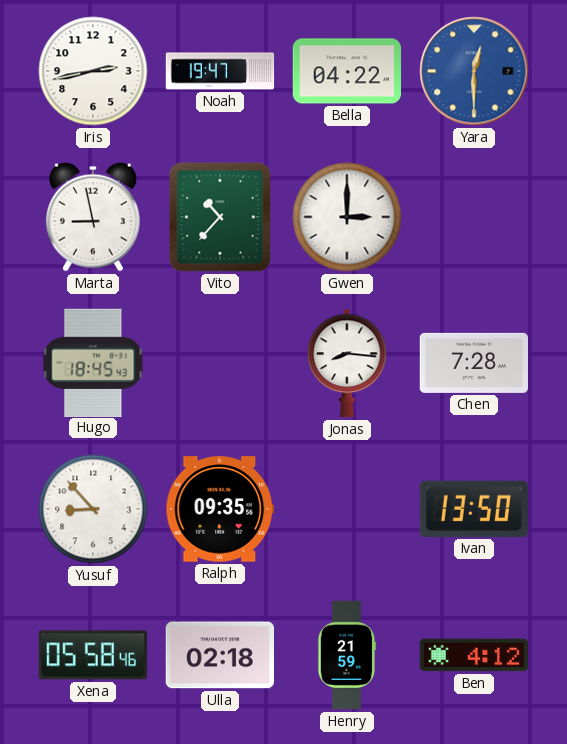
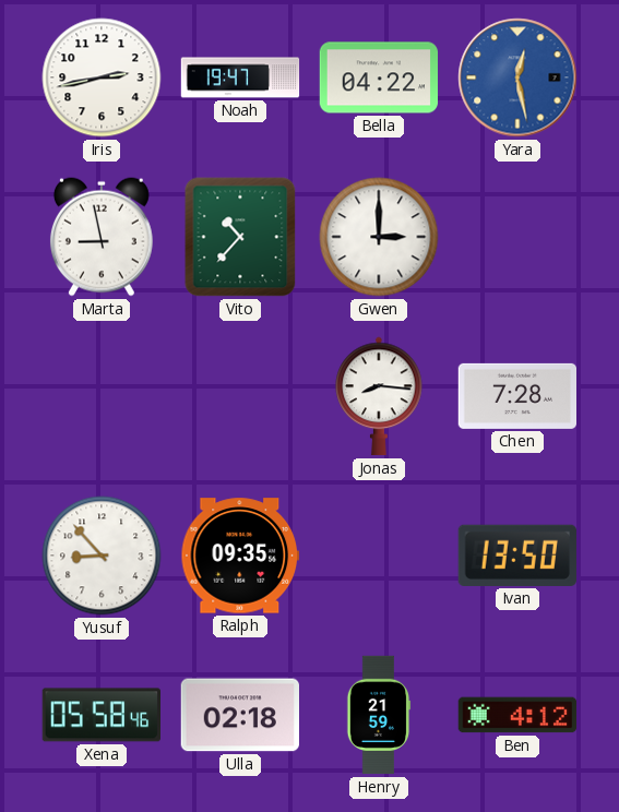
Yara: 12:30 -> 12:28 (517, 77)
Hugo: 18:45 -> none (93, 362)
